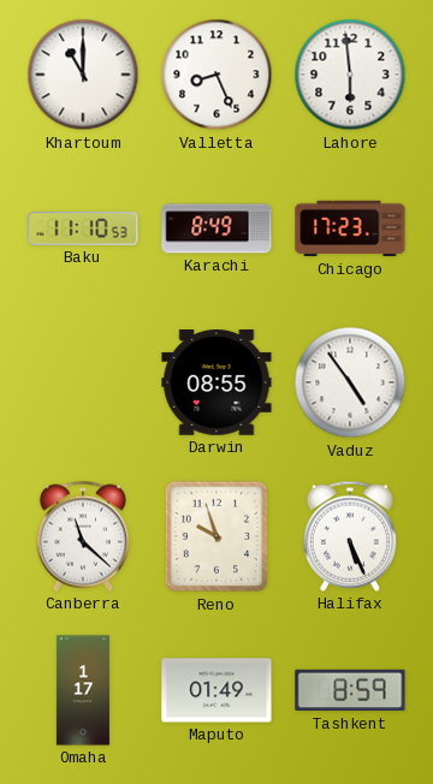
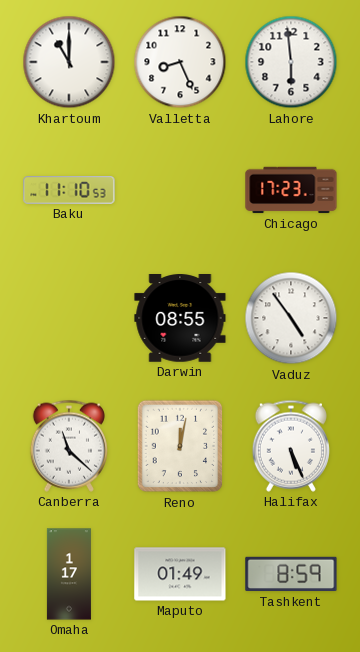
Karachi: 8:49 -> none (216, 228)
Reno: 9:57 -> 12:02 (180, 446)
